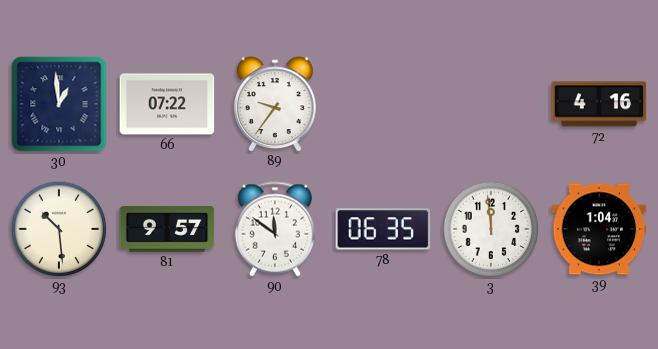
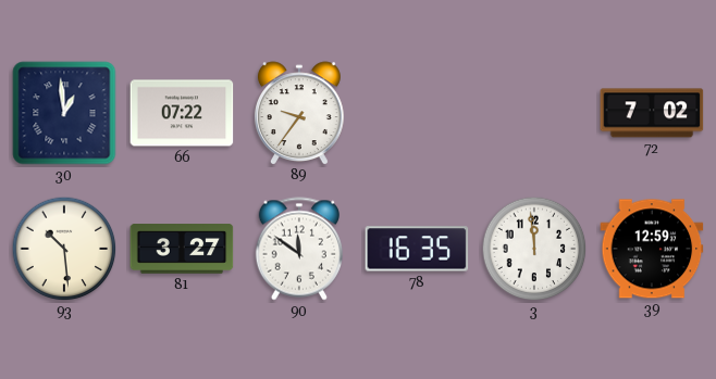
72: 4:16 -> 7:02 (652, 113)
81: 9:57 -> 3:27 (182, 249)
78: 06:35 -> 16:35 (417, 249)
39: 1:04 -> 12:59 (652, 249)
